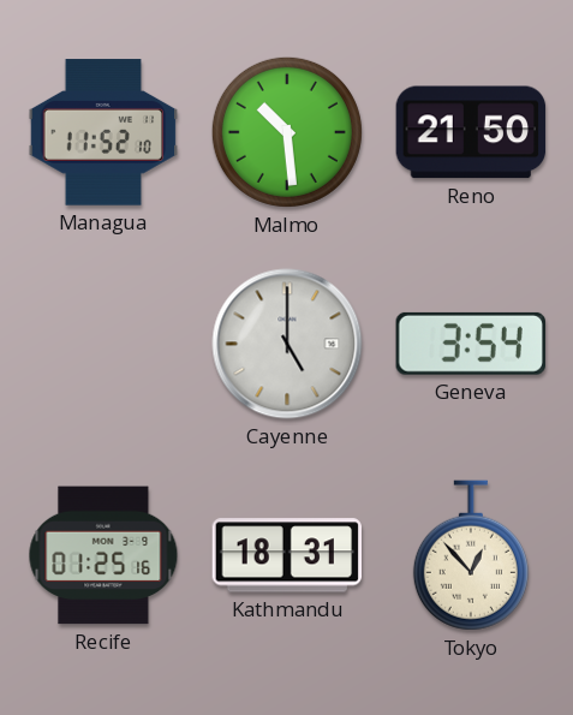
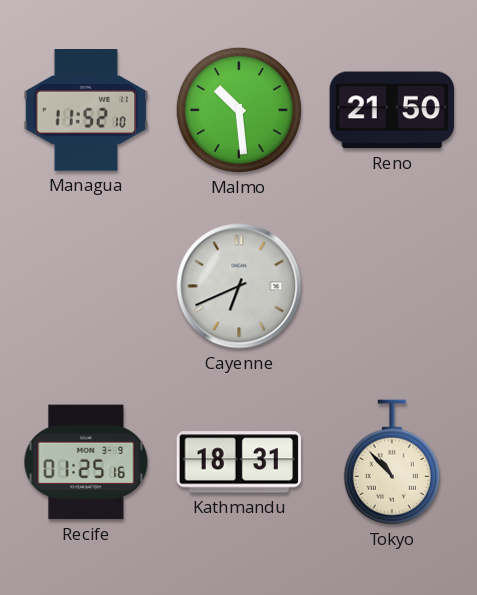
Cayenne: 5:00 -> 6:41 (239, 286)
Geneva: 3:54 -> none (471, 344)
Tokyo: 12:53 -> 10:53 (392, 462)
